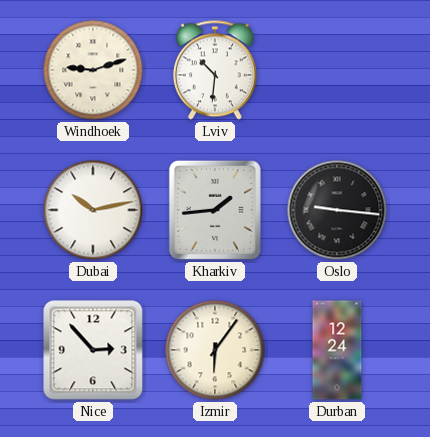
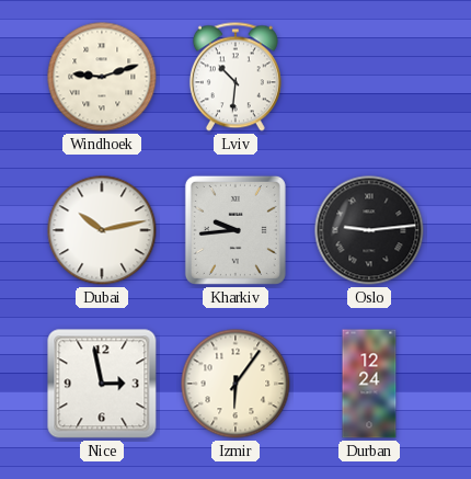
Kharkiv: 1:44 -> 9:44 (235, 230)
Oslo: 9:16 -> 9:14 (369, 230)
Nice: 2:53 -> 2:58 (102, 384)
